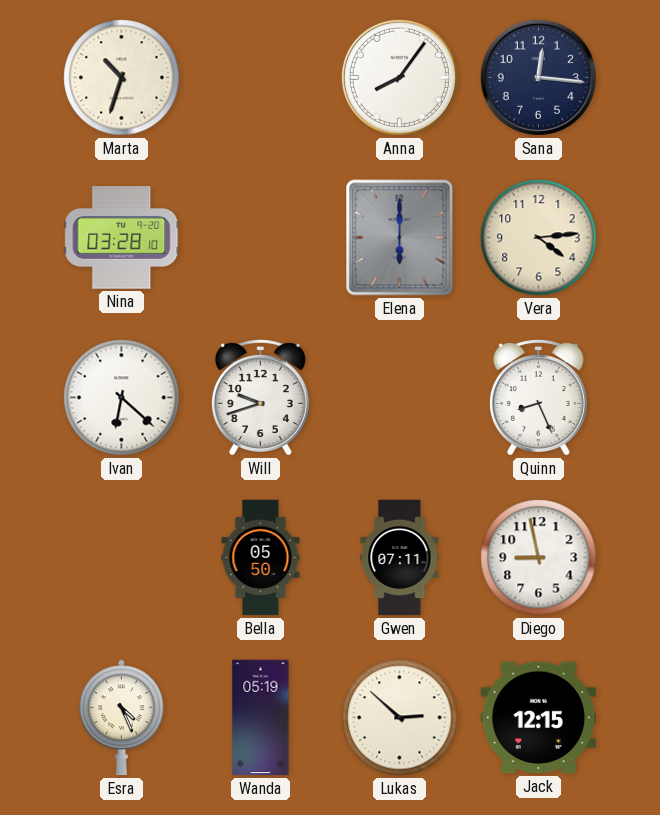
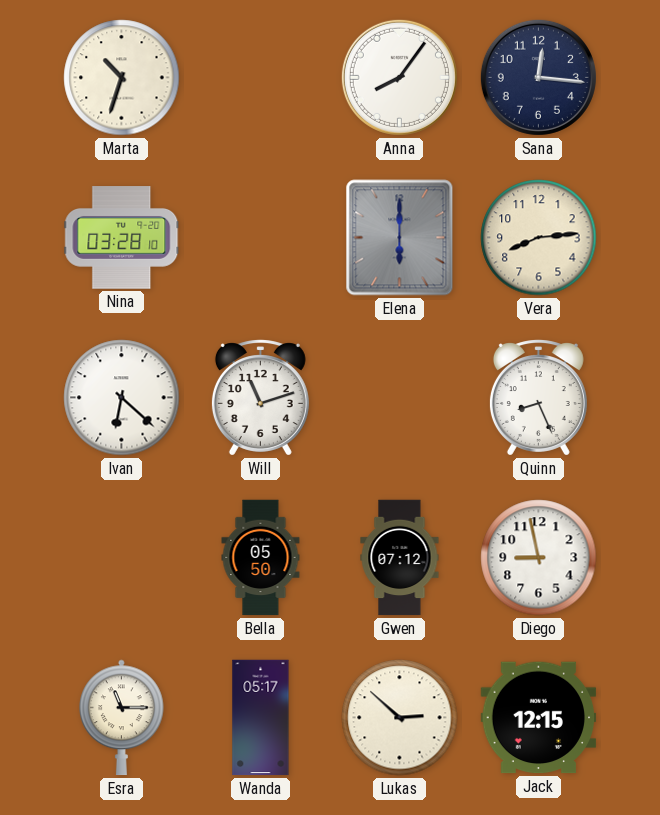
Vera: 4:14 -> 8:14 (539, 238)
Will: 9:42 -> 11:12 (260, 398)
Gwen: 07:11 -> 07:12 (400, 558)
Esra: 4:26 -> 11:15 (122, 718)
Wanda: 05:19 -> 05:17 (261, 718)
